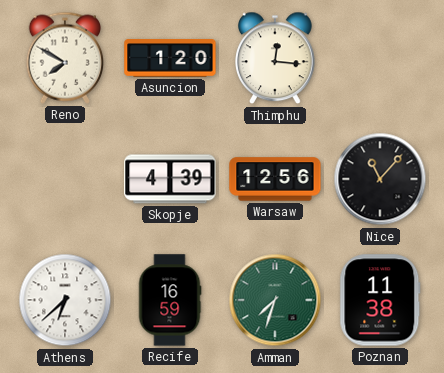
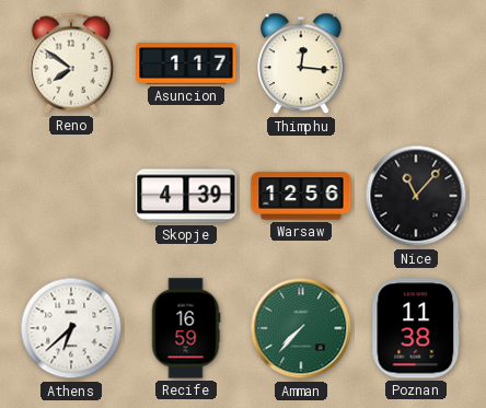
Reno: 7:50 -> 7:51 (70, 63)
Asuncion: 1:20 -> 1:17 (186, 65)
Amman: 7:33 -> 7:37 (301, 328)
